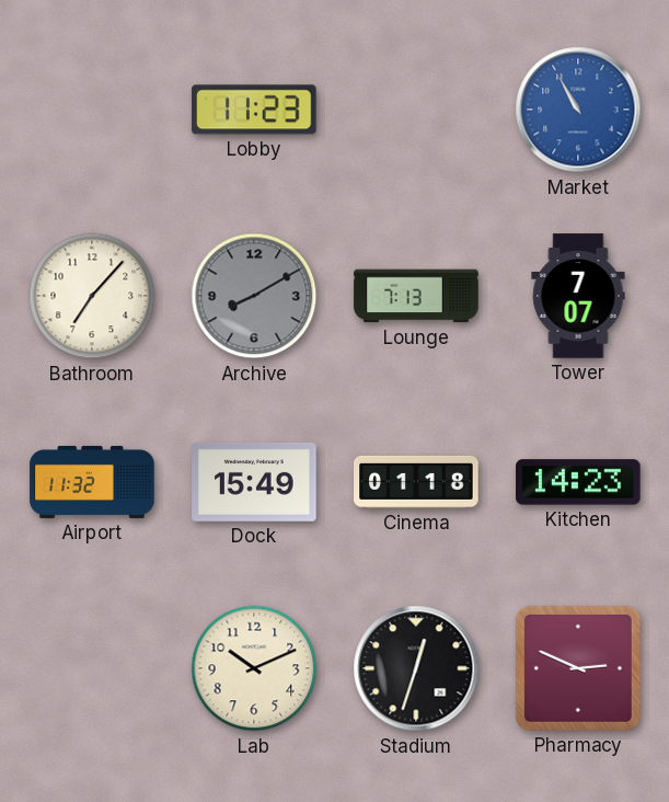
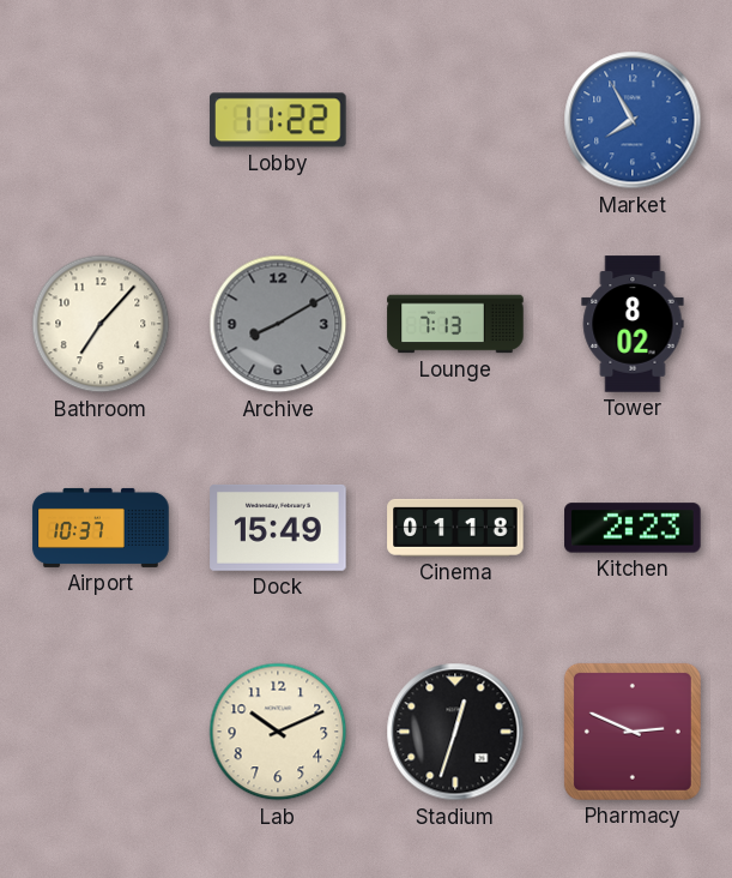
Lobby: 11:23 -> 11:22 (278, 120)
Market: 10:55 -> 7:55 (633, 120)
Tower: 7:07 -> 8:02 (633, 324)
Airport: 11:32 -> 10:37 (101, 528)
Kitchen: 14:23 -> 2:23 (633, 528)
